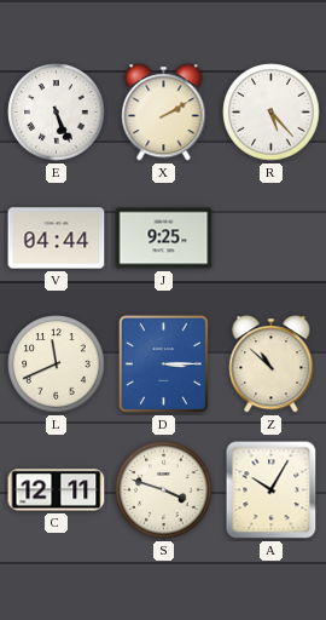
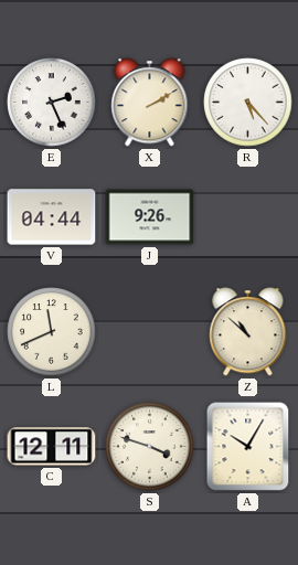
E: 5:26 -> 2:26 (52, 103)
J: 9:25 -> 9:26 (150, 217)
D: 3:15 -> none (163, 363)
